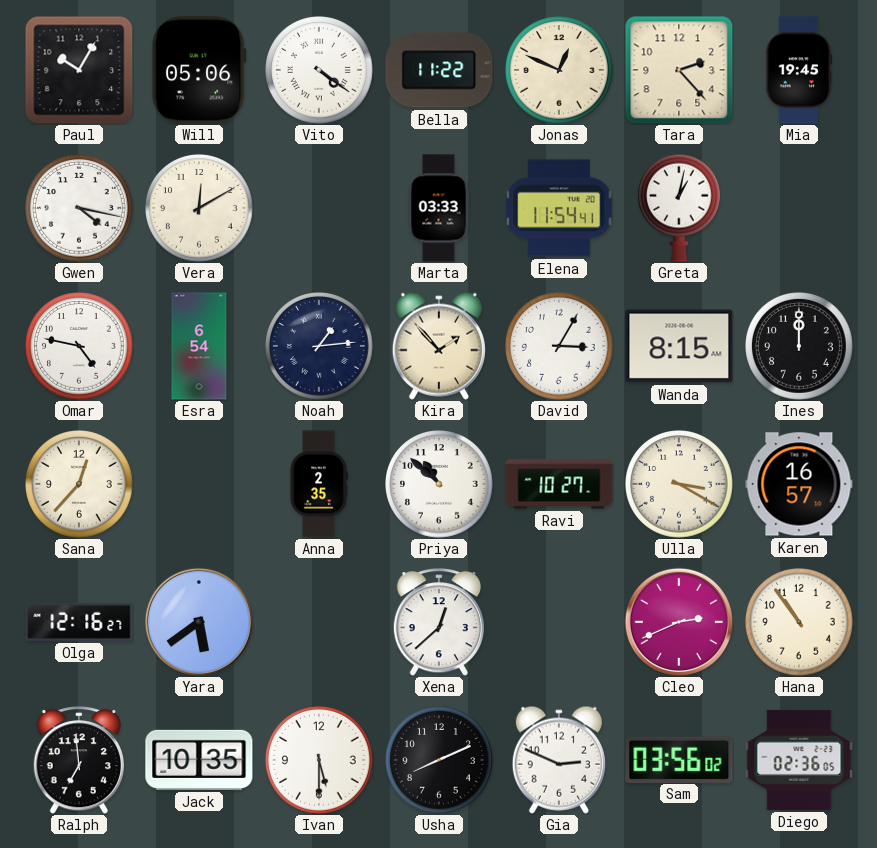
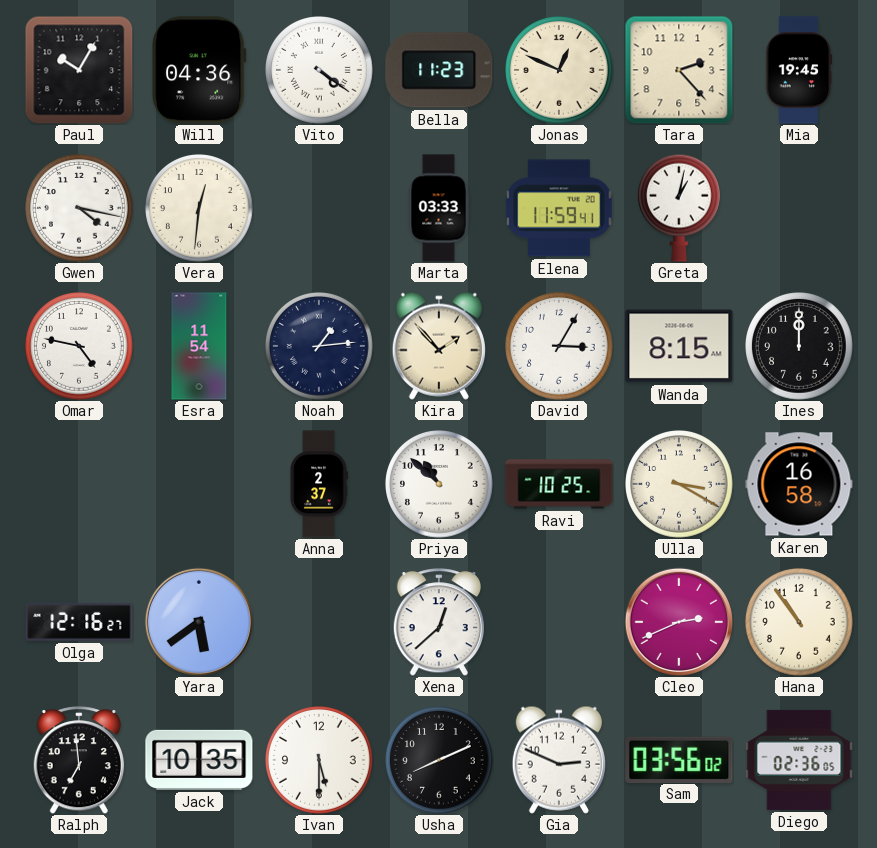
Will: 05:06 -> 04:36 (199, 70)
Bella: 11:22 -> 11:23 (439, 70)
Vera: 12:10 -> 12:31 (200, 209)
Elena: 11:54 -> 11:59 (559, 208)
Esra: 6:54 -> 11:54 (199, 346)
Sana: 12:37 -> none (80, 485)
Anna: 2:35 -> 2:37 (319, 484)
Ravi: 10:27 -> 10:25 (559, 484)
Karen: 16:57 -> 16:58 (799, 484)
